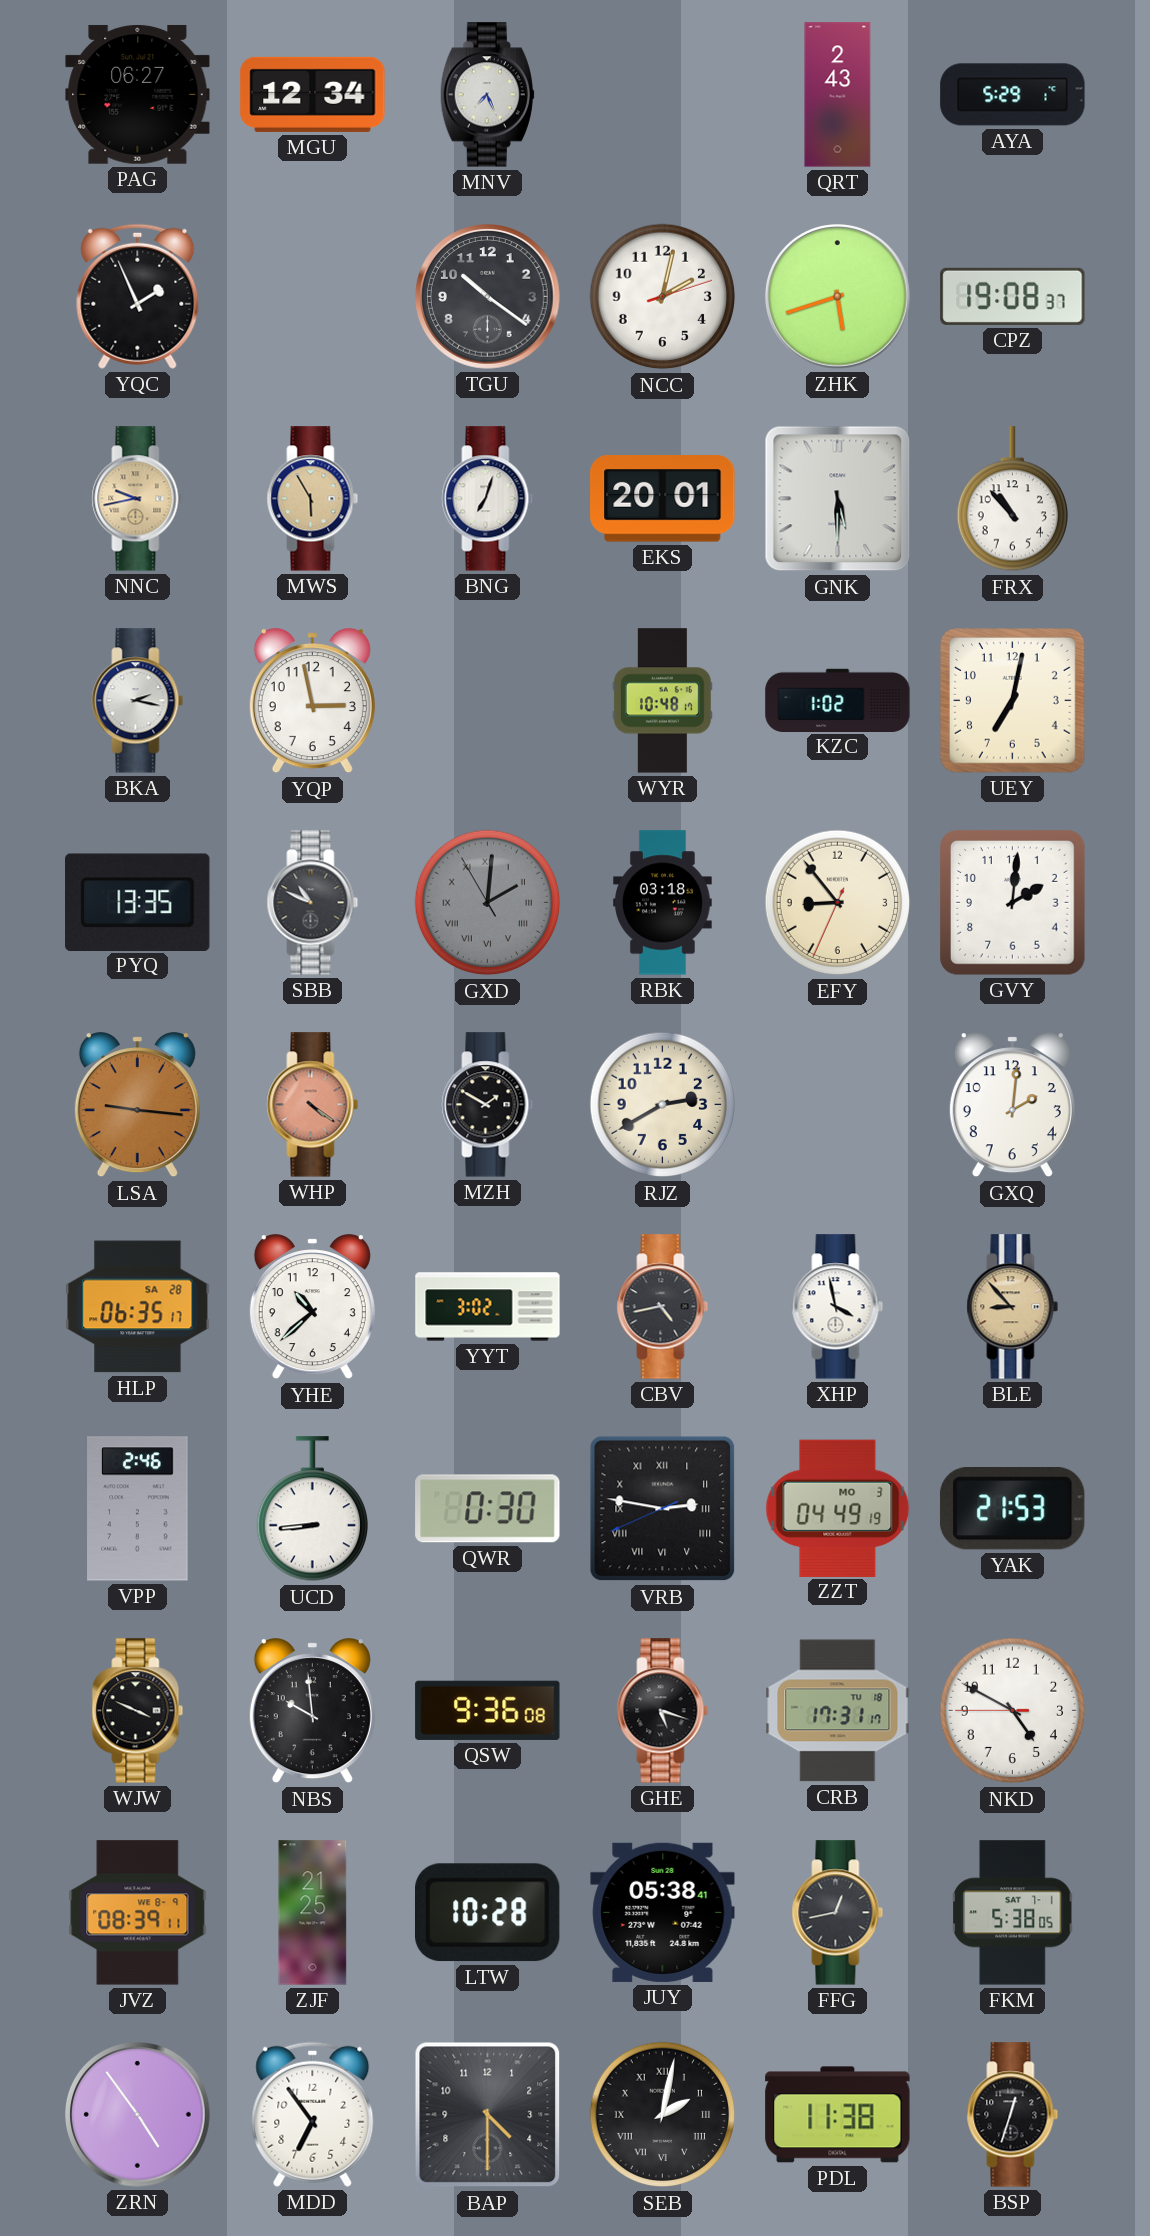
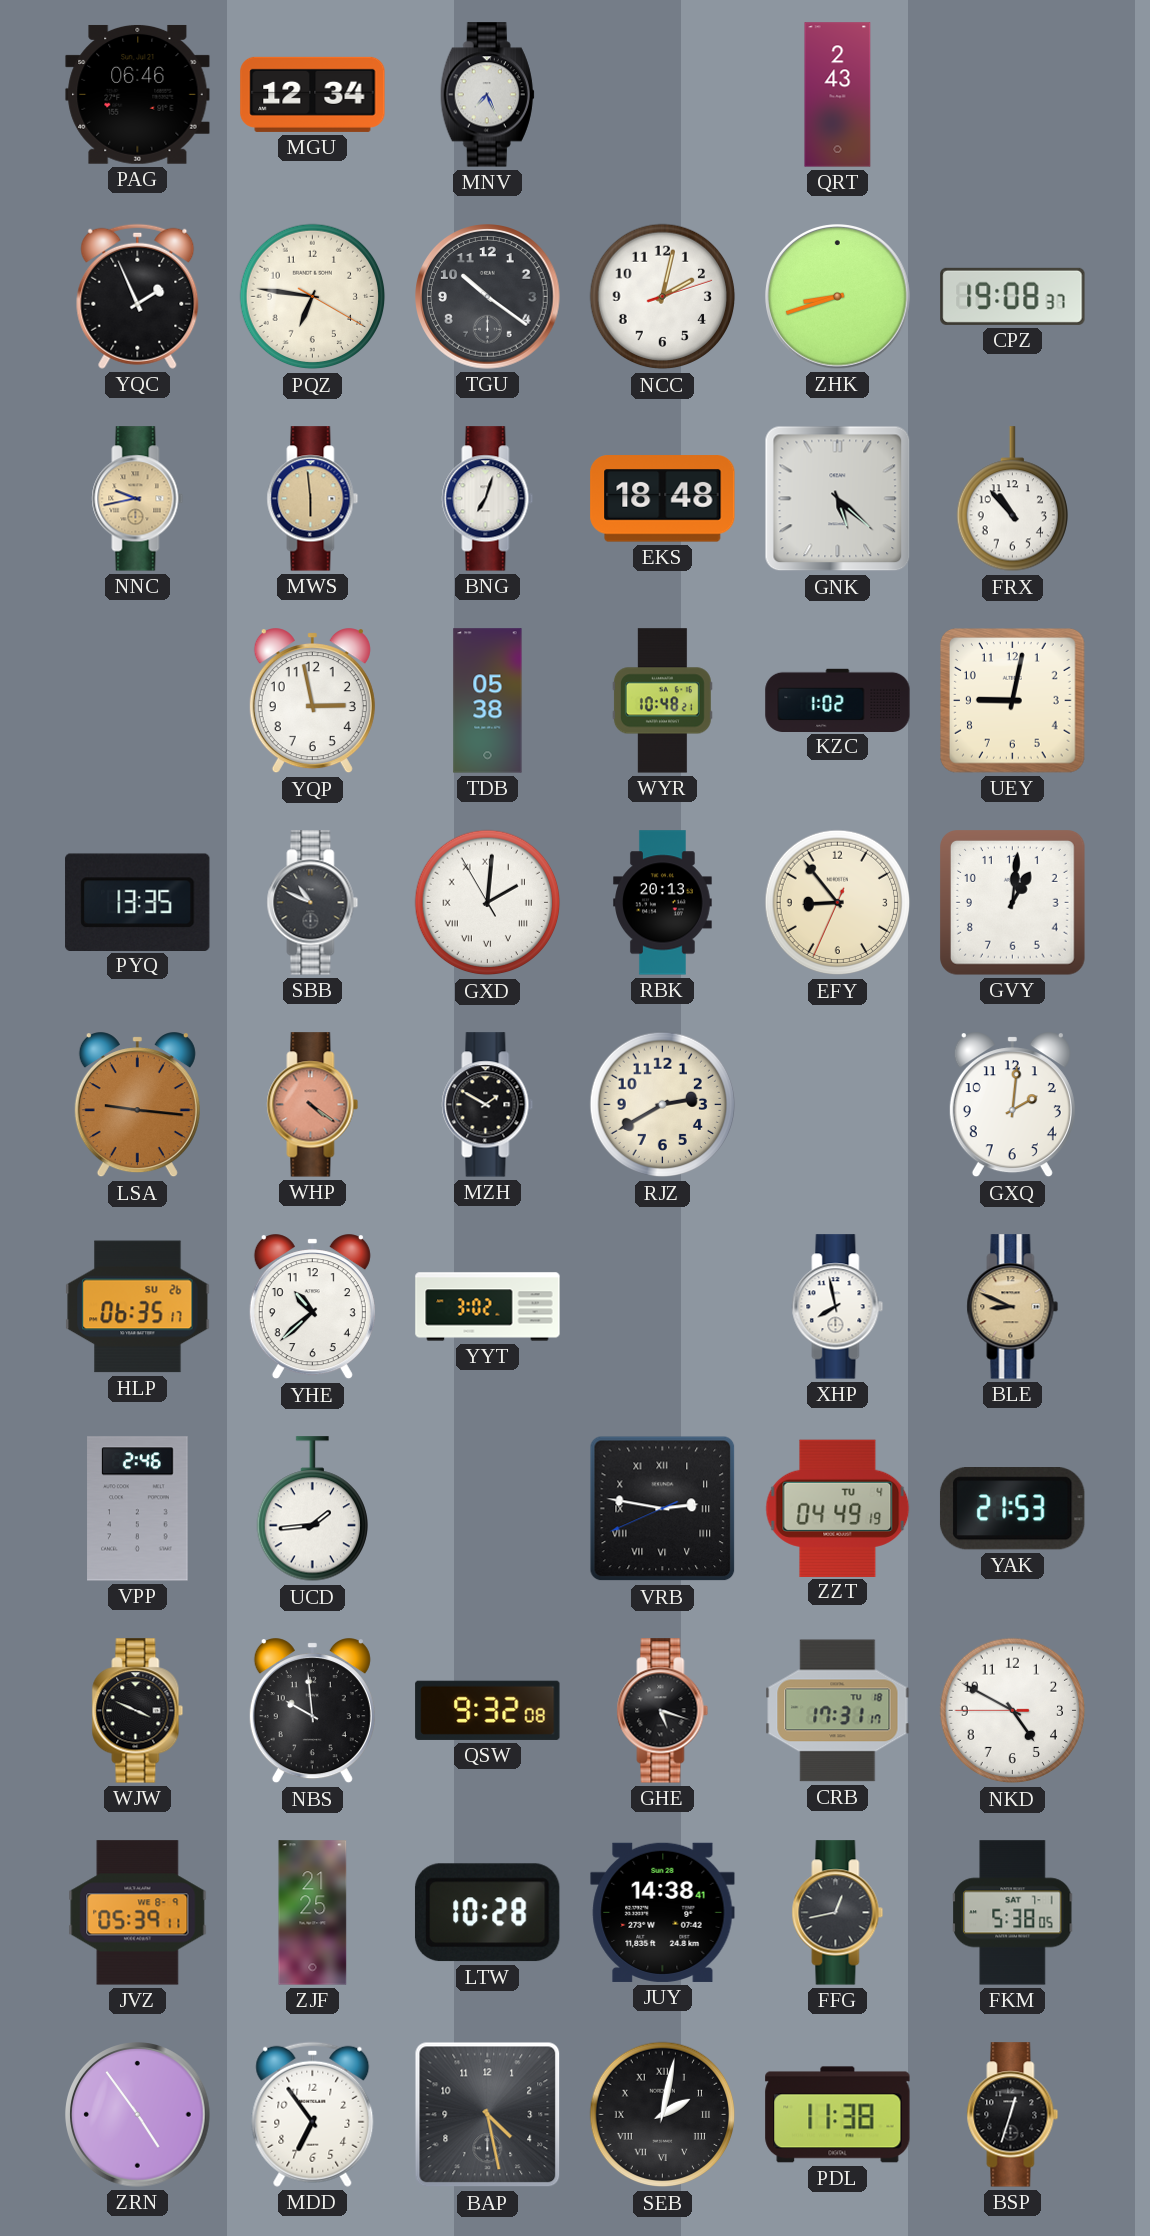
PAG: 06:27 -> 06:46 (138, 94)
AYA: 5:29 -> none (1013, 95)
PQZ: none -> 6:46 (313, 297)
ZHK: 5:42 -> 8:42 (838, 297)
MWS: 5:55 -> 5:59 (313, 499)
EKS: 20:01 -> 18:48 (663, 499)
GNK: 5:30 -> 5:22 (838, 499)
BKA: 2:17 -> none (138, 701)
TDB: none -> 05:38 (488, 701)
WYR: 10:48:17 -> 10:48:21 (662, 701)
UEY: 7:02 -> 9:02 (1013, 701)
GXD dial: grey -> white (488, 903)
RBK: 03:18 -> 20:13 (663, 903)
GVY: 2:01 -> 1:01 (1013, 903)
HLP date: SA 28 -> SU 26 (138, 1307)
CBV: 4:43 -> none (663, 1307)
XHP: 3:58 -> 7:58 (838, 1307)
BLE: 8:53 -> 8:49 (1013, 1307)
UCD: 8:44 -> 1:44 (312, 1509)
QWR: 0:30 -> none (488, 1509)
ZZT date: MO 3 -> TU 4 (838, 1508)
QSW: 9:36 -> 9:32 (488, 1710)
JVZ: 08:39 -> 05:39 (138, 1913)
JUY: 05:38 -> 14:38 (663, 1912)
BAP: 4:30 -> 4:28 (488, 2115)
